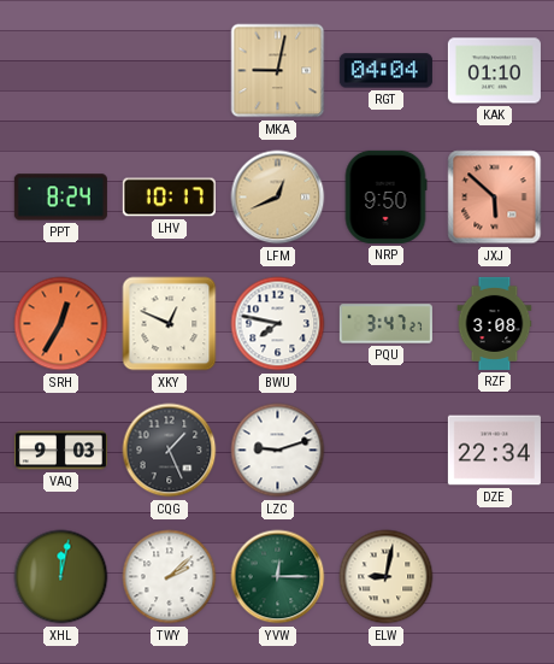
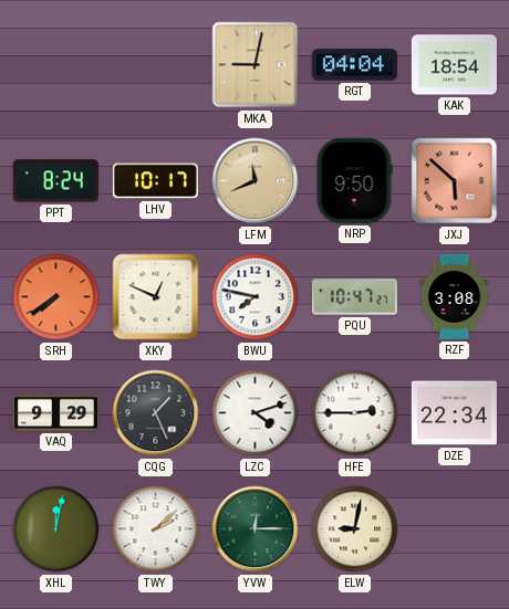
KAK: 01:10 -> 18:54 (454, 65)
LFM: 12:41 -> 11:41 (256, 181)
SRH: 12:35 -> 7:39 (56, 297)
PQU: 3:47 -> 10:47 (354, 297)
VAQ: 9:03 -> 9:29 (55, 413)
LZC: 9:12 -> 4:12 (256, 413)
HFE: none -> 2:45 (355, 413)
